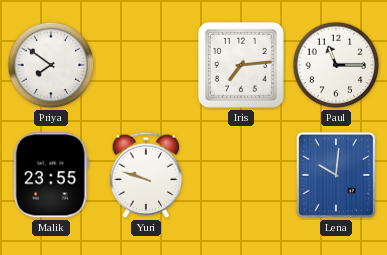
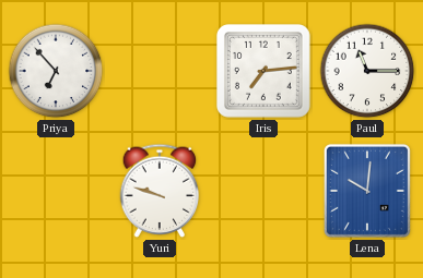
Priya: 7:51 -> 6:53 (56, 71)
Malik: 23:55 -> none (51, 175)
